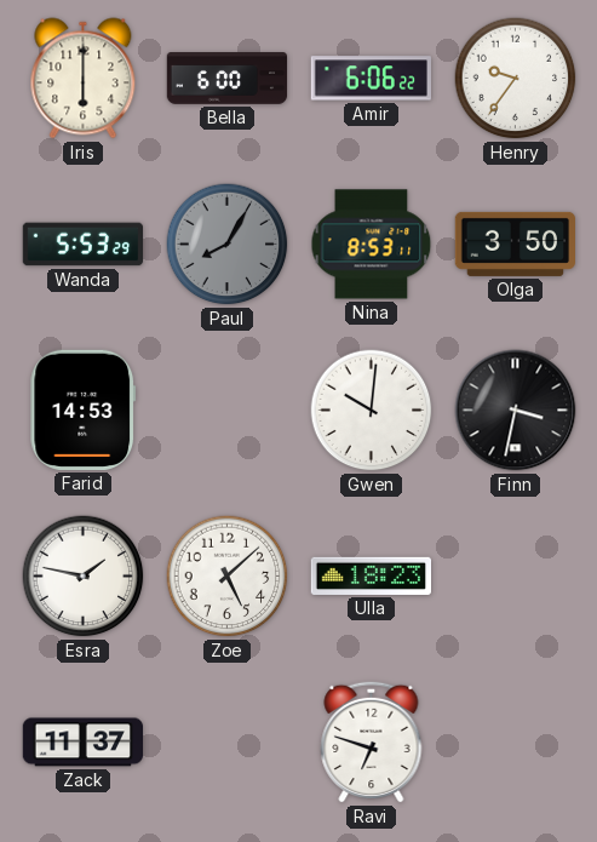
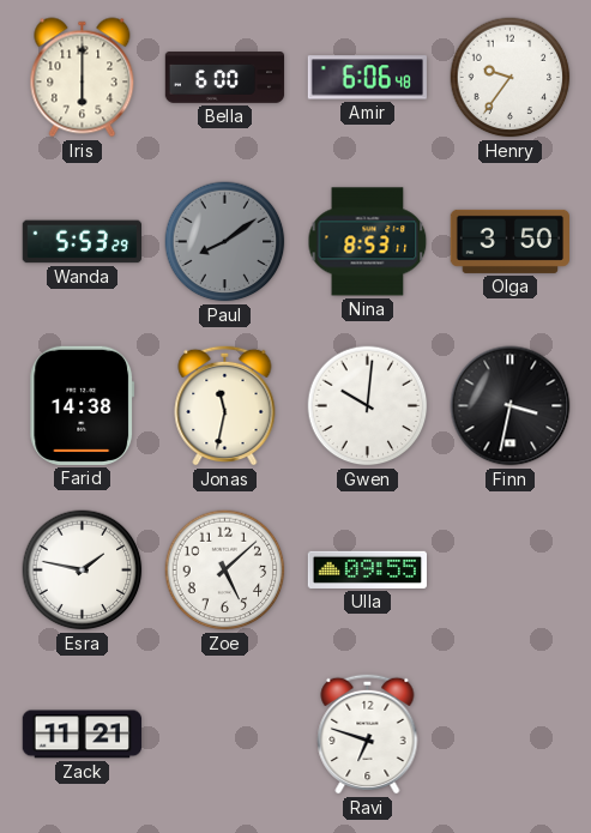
Amir: 6:06:22 -> 6:06:48 (367, 78)
Paul: 8:05 -> 8:09 (225, 242)
Farid: 14:53 -> 14:38 (83, 405)
Jonas: none -> 11:32 (225, 405)
Ulla: 18:23 -> 09:55 (367, 569)
Zack: 11:37 -> 11:21 (82, 735)
